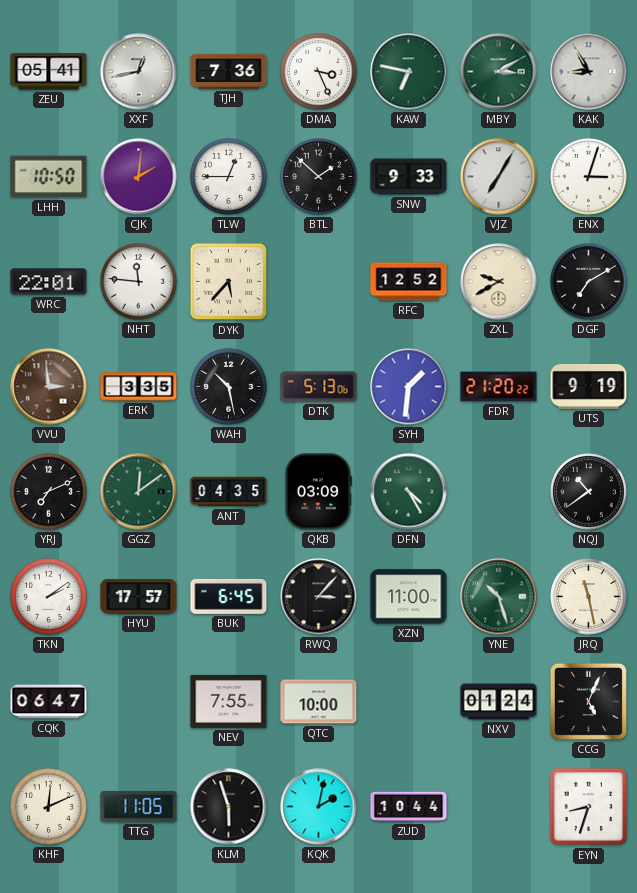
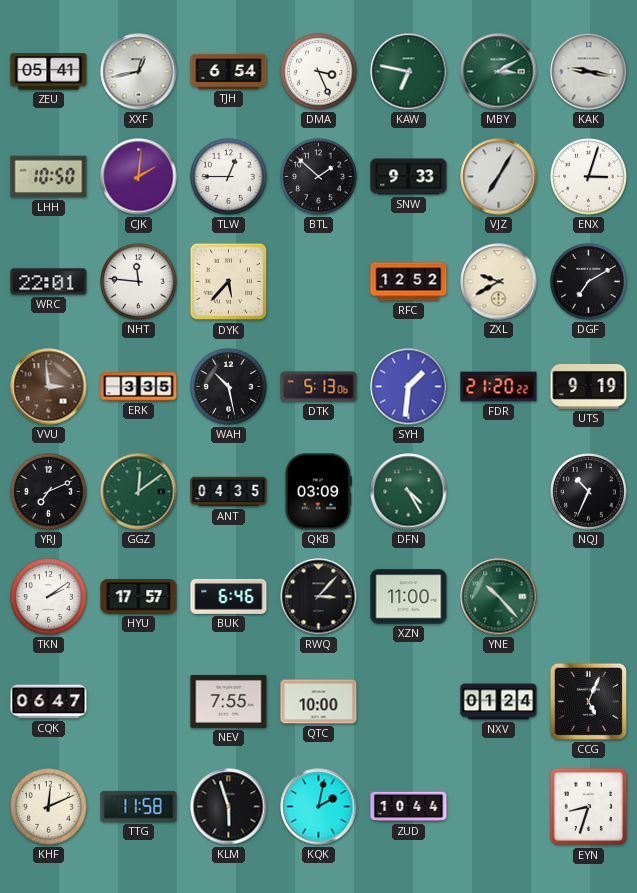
TJH: 7:36 -> 6:54 (229, 71)
KAK: 8:55 -> 9:17 (589, 72)
NQJ: 10:39 -> 10:34 (589, 492)
BUK: 6:45 -> 6:46 (229, 596)
YNE: 10:27 -> 10:23 (499, 597)
JRQ: 11:28 -> none (589, 597)
TTG: 11:05 -> 11:58 (139, 806)
